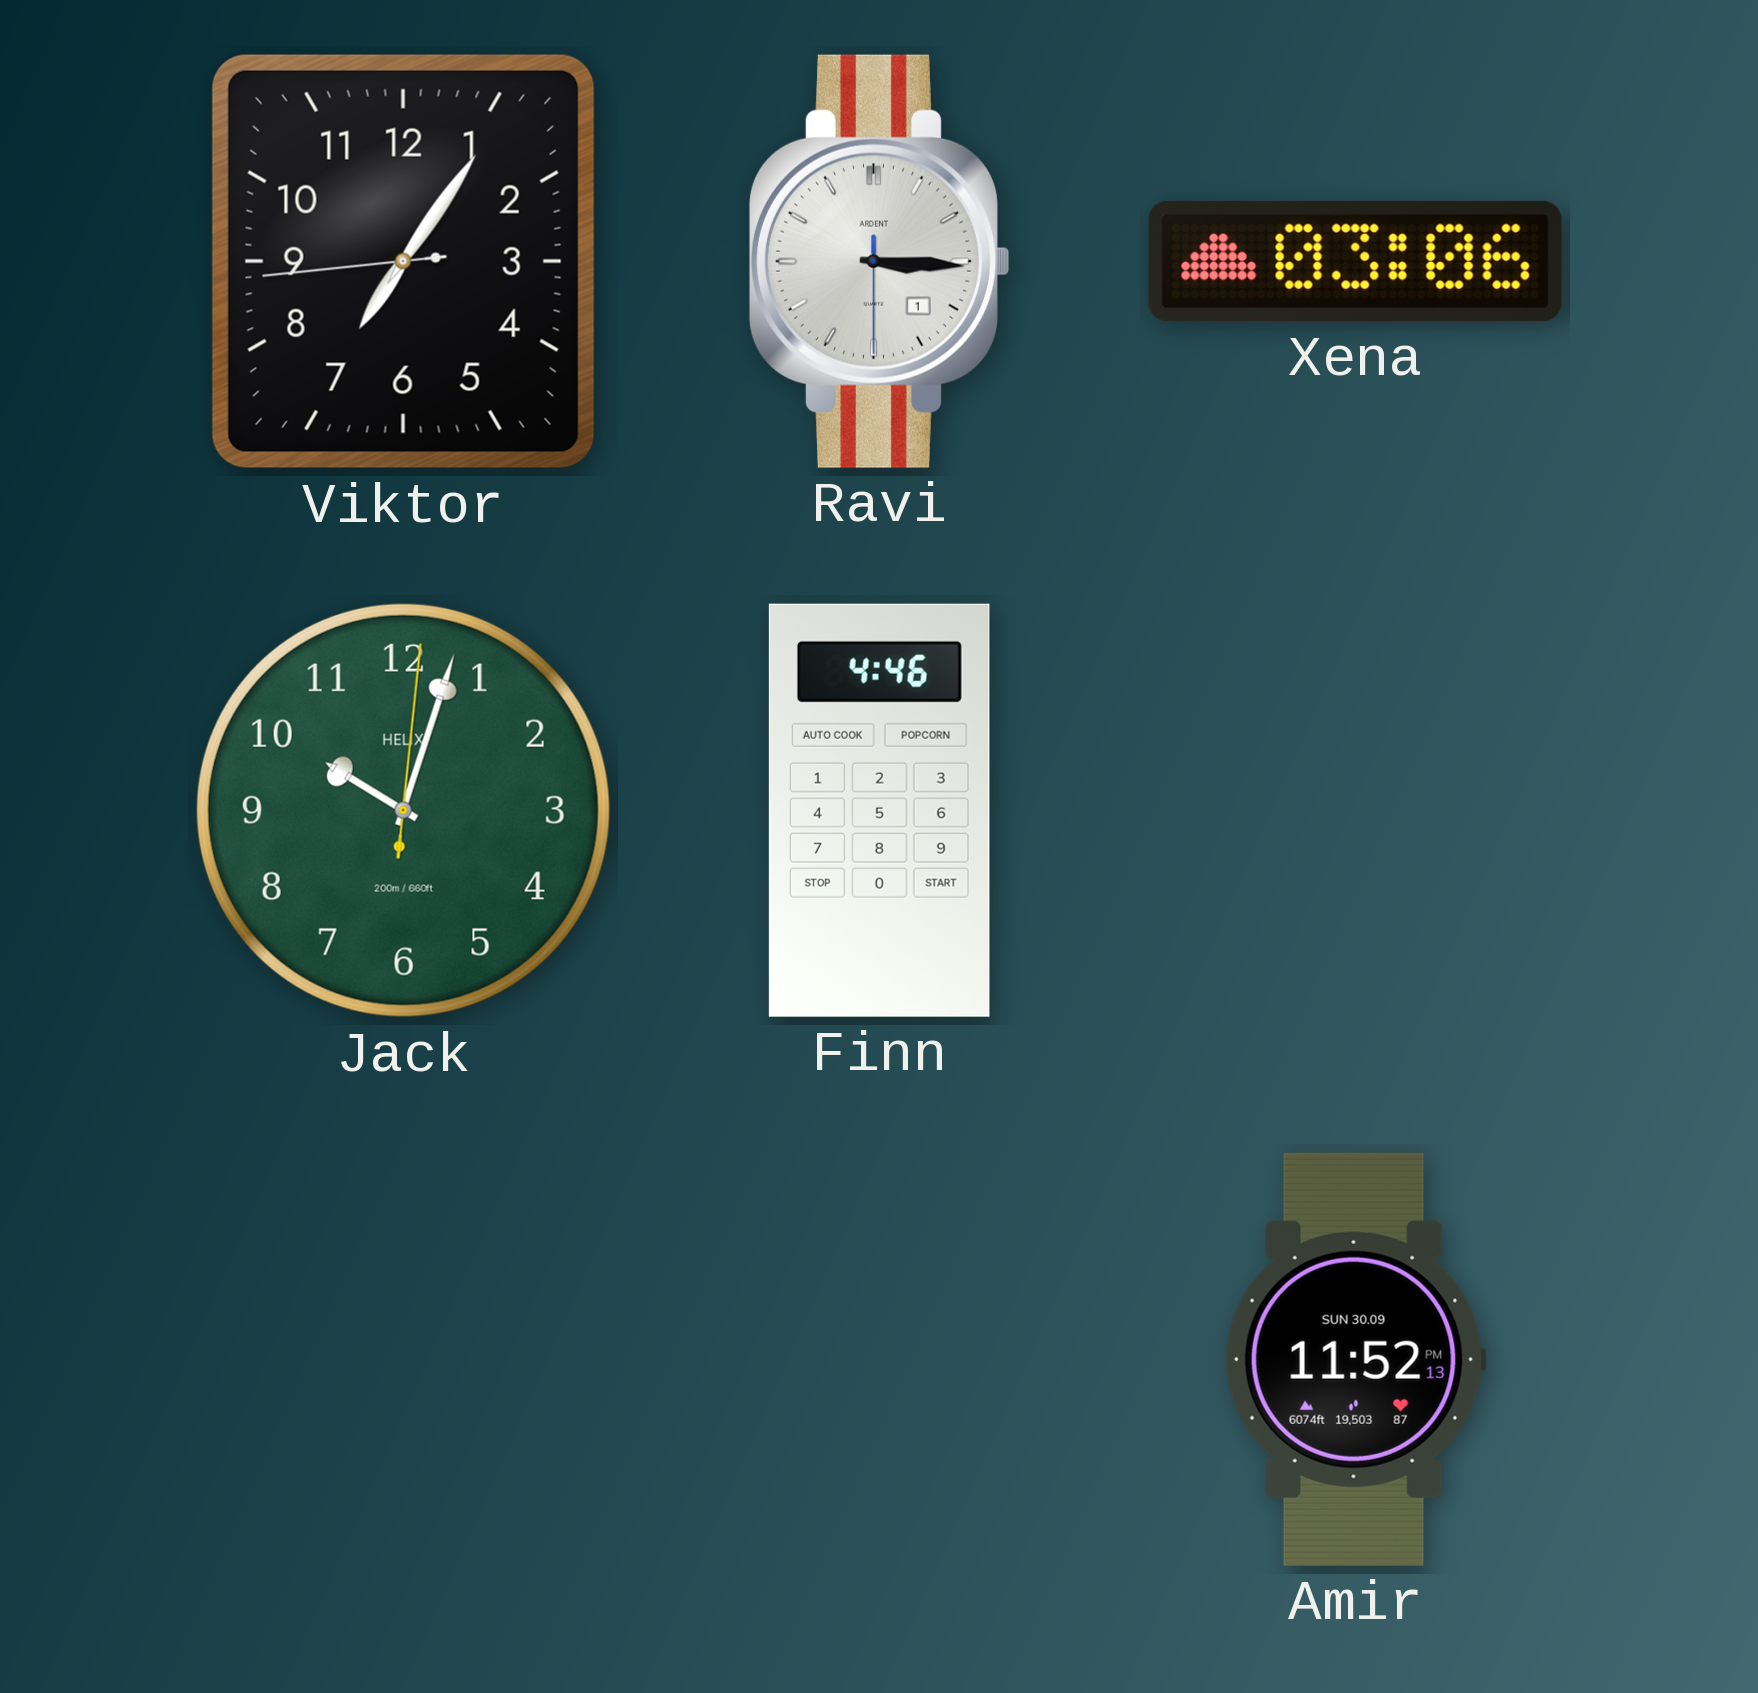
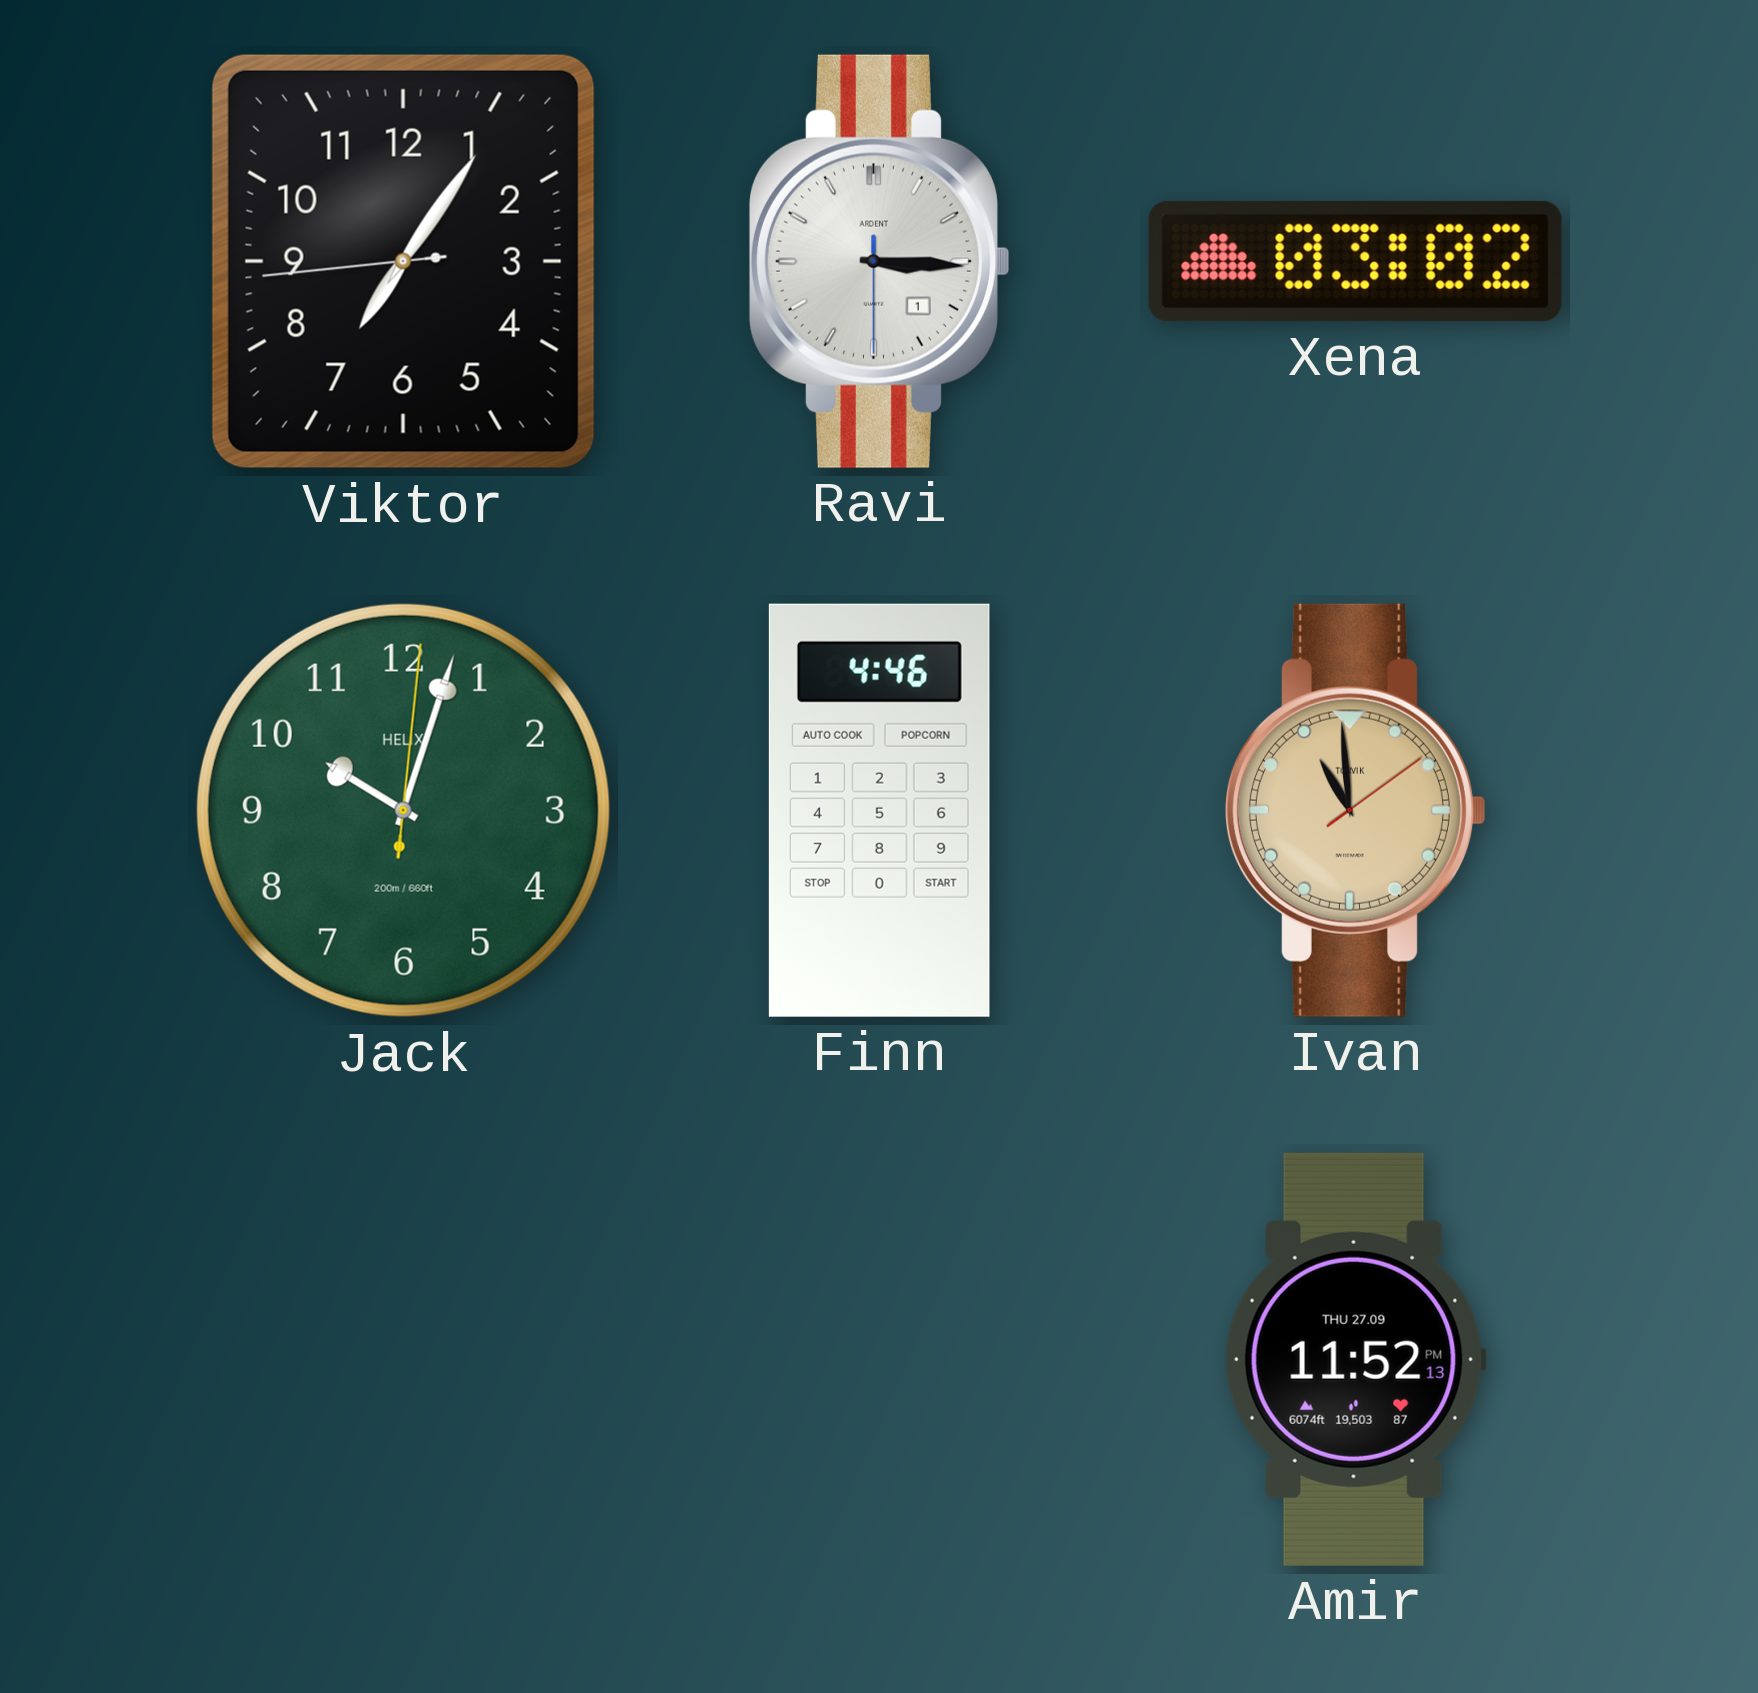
Xena: 03:06 -> 03:02 (1355, 261)
Ivan: none -> 10:59 (1355, 810)
Amir date: SUN 30.09 -> THU 27.09 (1355, 1359)
